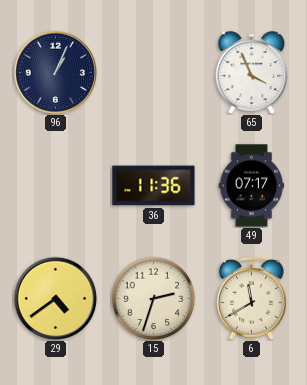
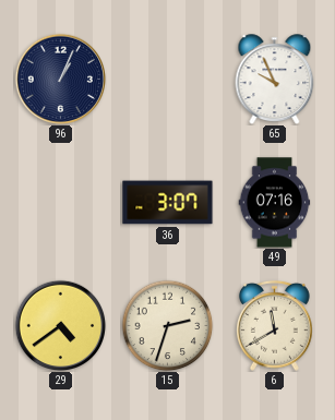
65: 3:56 -> 9:56 (275, 79)
36: 11:36 -> 3:07 (168, 203)
49: 07:17 -> 07:16 (275, 203)
